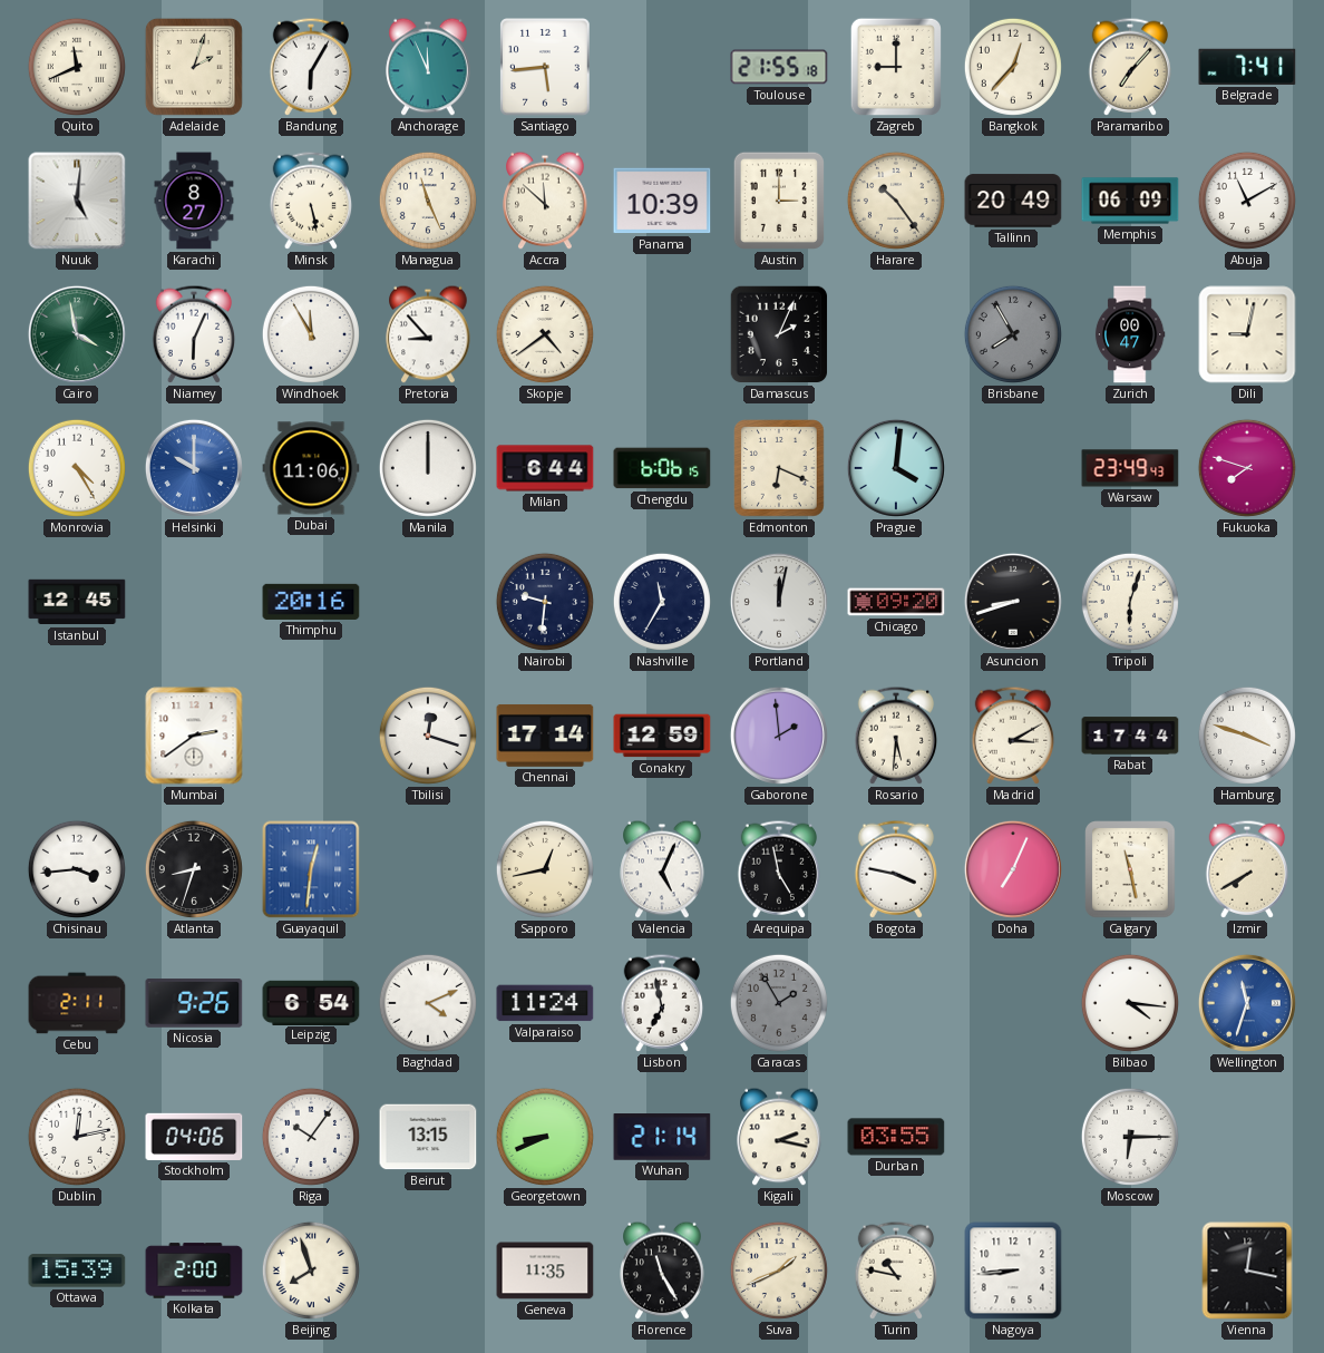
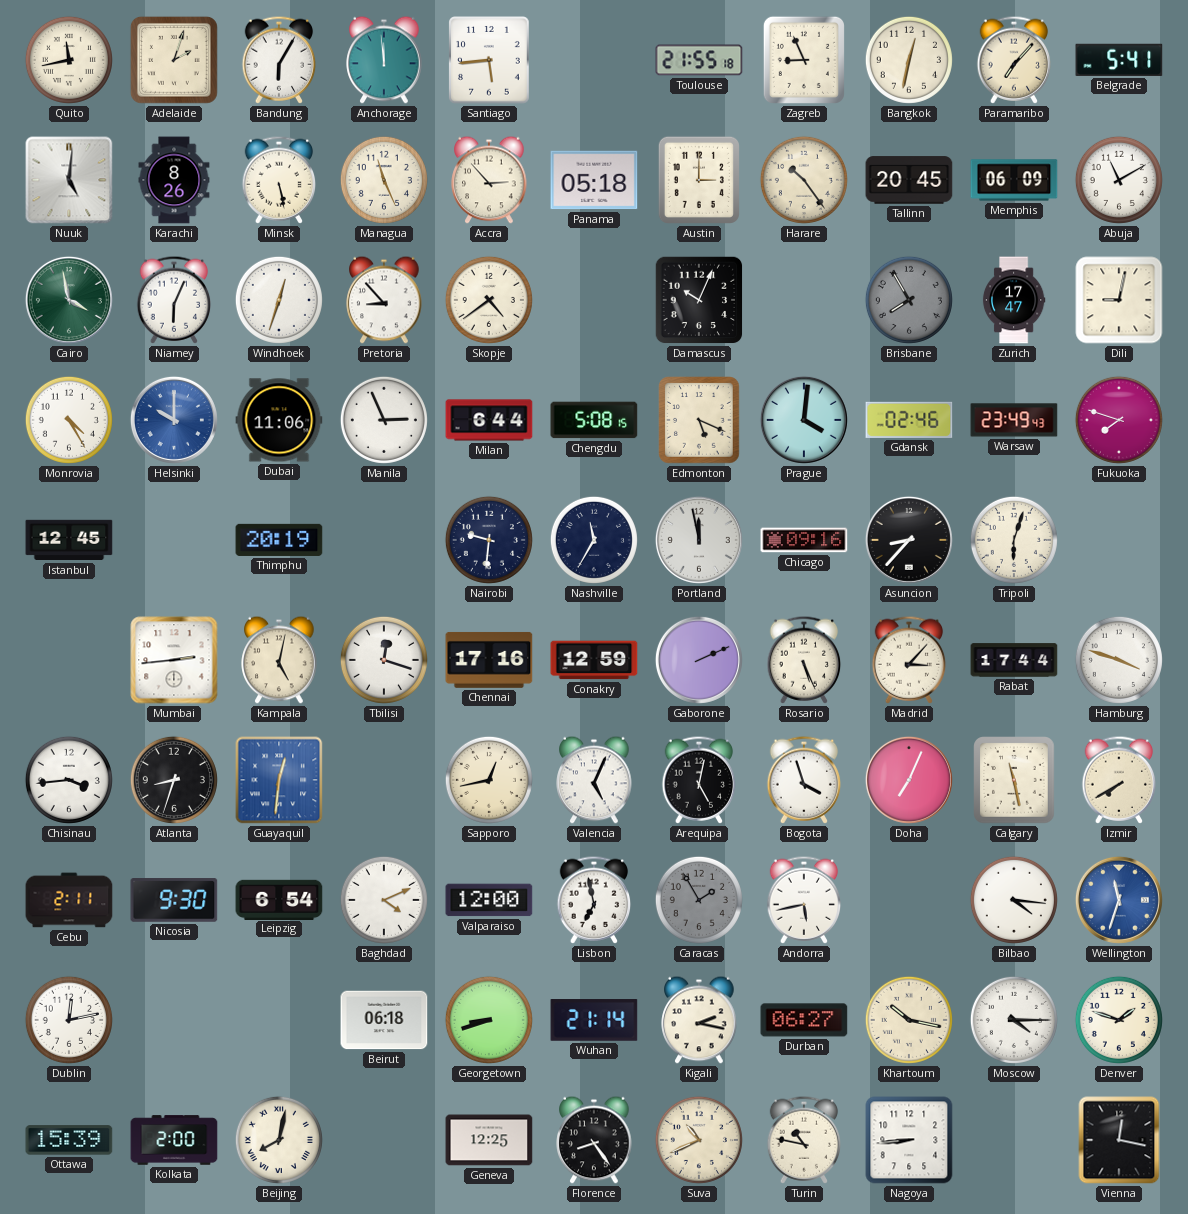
Quito: 11:41 -> 11:43 (69, 60)
Anchorage: 11:56 -> 11:59 (384, 60)
Zagreb: 9:00 -> 8:56 (804, 60)
Bangkok: 12:37 -> 12:32 (909, 60)
Belgrade: 7:41 -> 5:41 (1119, 60)
Karachi: 8:27 -> 8:26 (174, 180)
Accra: 11:52 -> 2:53 (489, 180)
Panama: 10:39 -> 05:18 (594, 180)
Tallinn: 20:49 -> 20:45 (909, 180)
Windhoek: 11:55 -> 12:33 (279, 300)
Damascus: 2:04 -> 10:04 (699, 300)
Zurich: 00:47 -> 17:47 (1014, 300)
Manila: 12:00 -> 2:56 (384, 420)
Chengdu: 6:06 -> 5:08 (594, 420)
Edmonton: 6:19 -> 5:19 (699, 420)
Gdansk: none -> 02:46 (909, 420)
Thimphu: 20:16 -> 20:19 (279, 540)
Portland: 12:02 -> 11:58 (699, 540)
Chicago: 09:20 -> 09:16 (804, 540)
Asuncion: 8:42 -> 8:37 (909, 540)
Mumbai: 2:39 -> 2:44 (174, 660)
Kampala: none -> 5:02 (279, 660)
Chennai: 17:14 -> 17:16 (489, 660)
Gaborone: 1:59 -> 2:11 (699, 660)
Rosario: 5:31 -> 5:26 (804, 660)
Madrid: 3:10 -> 3:07 (909, 660)
Arequipa: 4:58 -> 5:02 (699, 780)
Bogota: 3:47 -> 3:57 (804, 780)
Nicosia: 9:26 -> 9:30 (174, 901)
Valparaiso: 11:24 -> 12:00 (489, 900)
Andorra: none -> 5:43 (804, 900)
Stockholm: 04:06 -> none (194, 1137)
Riga: 10:06 -> none (311, 1137)
Beirut: 13:15 -> 06:18 (384, 1020)
Georgetown: 8:41 -> 8:42 (489, 1020)
Durban: 03:55 -> 06:27 (804, 1020)
Khartoum: none -> 10:17 (909, 1020)
Moscow: 6:15 -> 4:15 (1014, 1020)
Denver: none -> 1:48 (1119, 1020)
Beijing: 7:57 -> 8:02 (279, 1140)
Geneva: 11:35 -> 12:25 (489, 1140)
Florence: 11:25 -> 8:24 (594, 1140)
Suva: 1:41 -> 10:41 (699, 1140)
